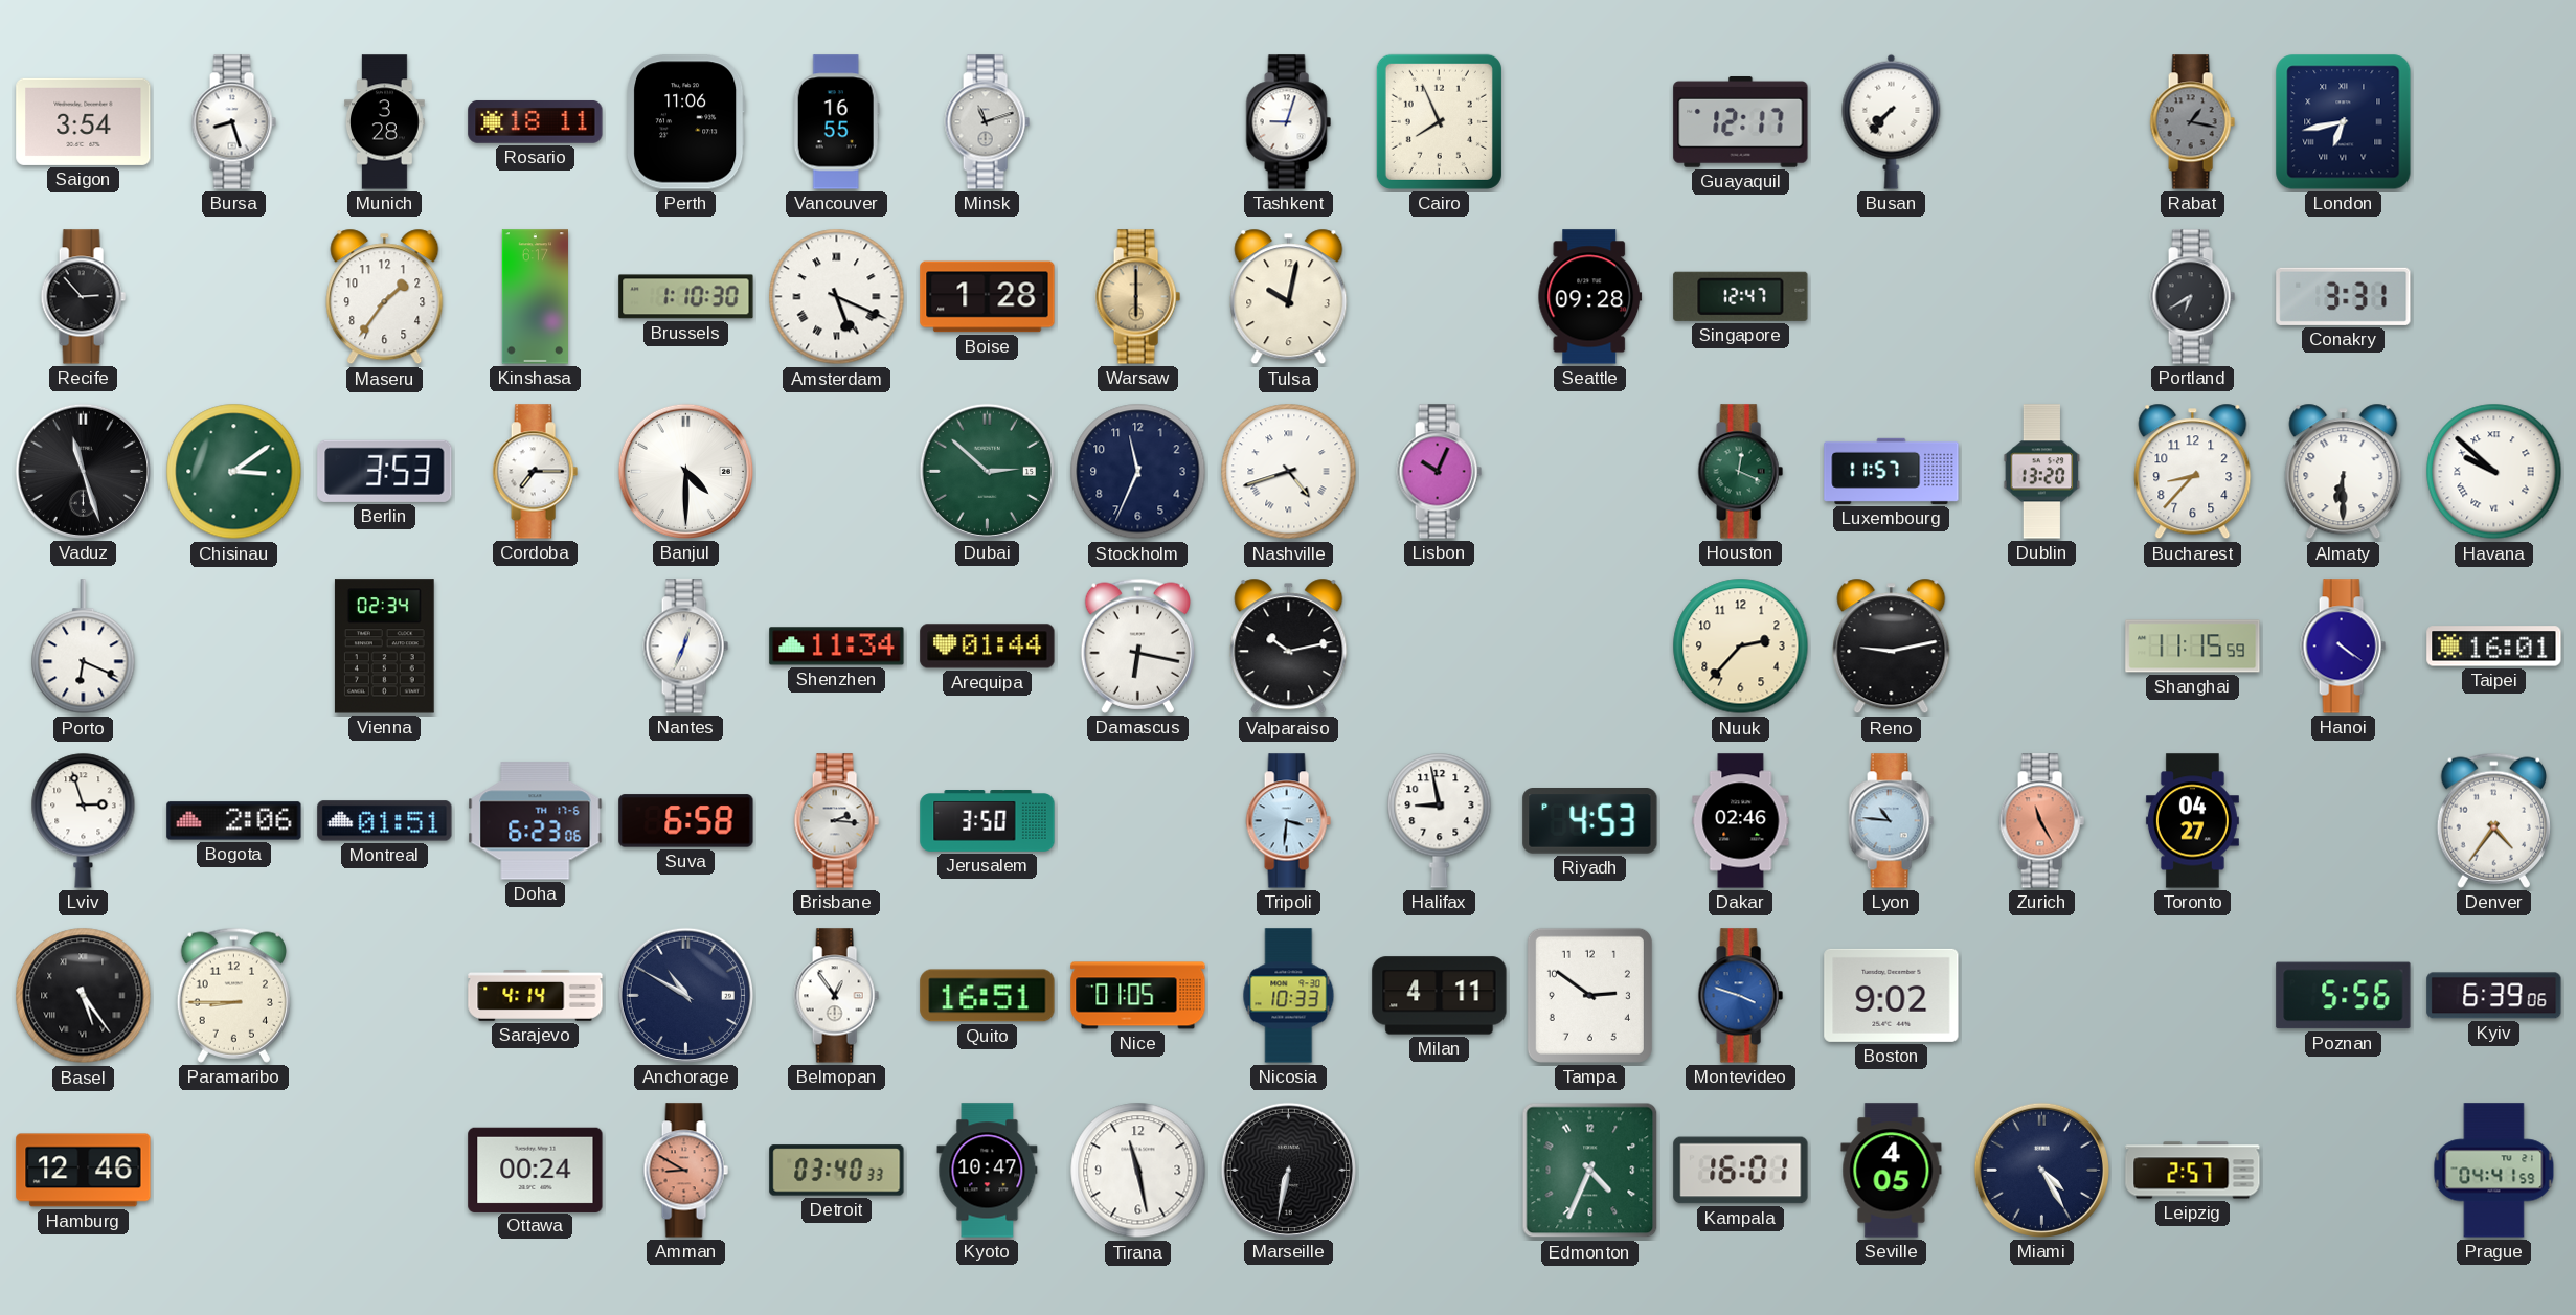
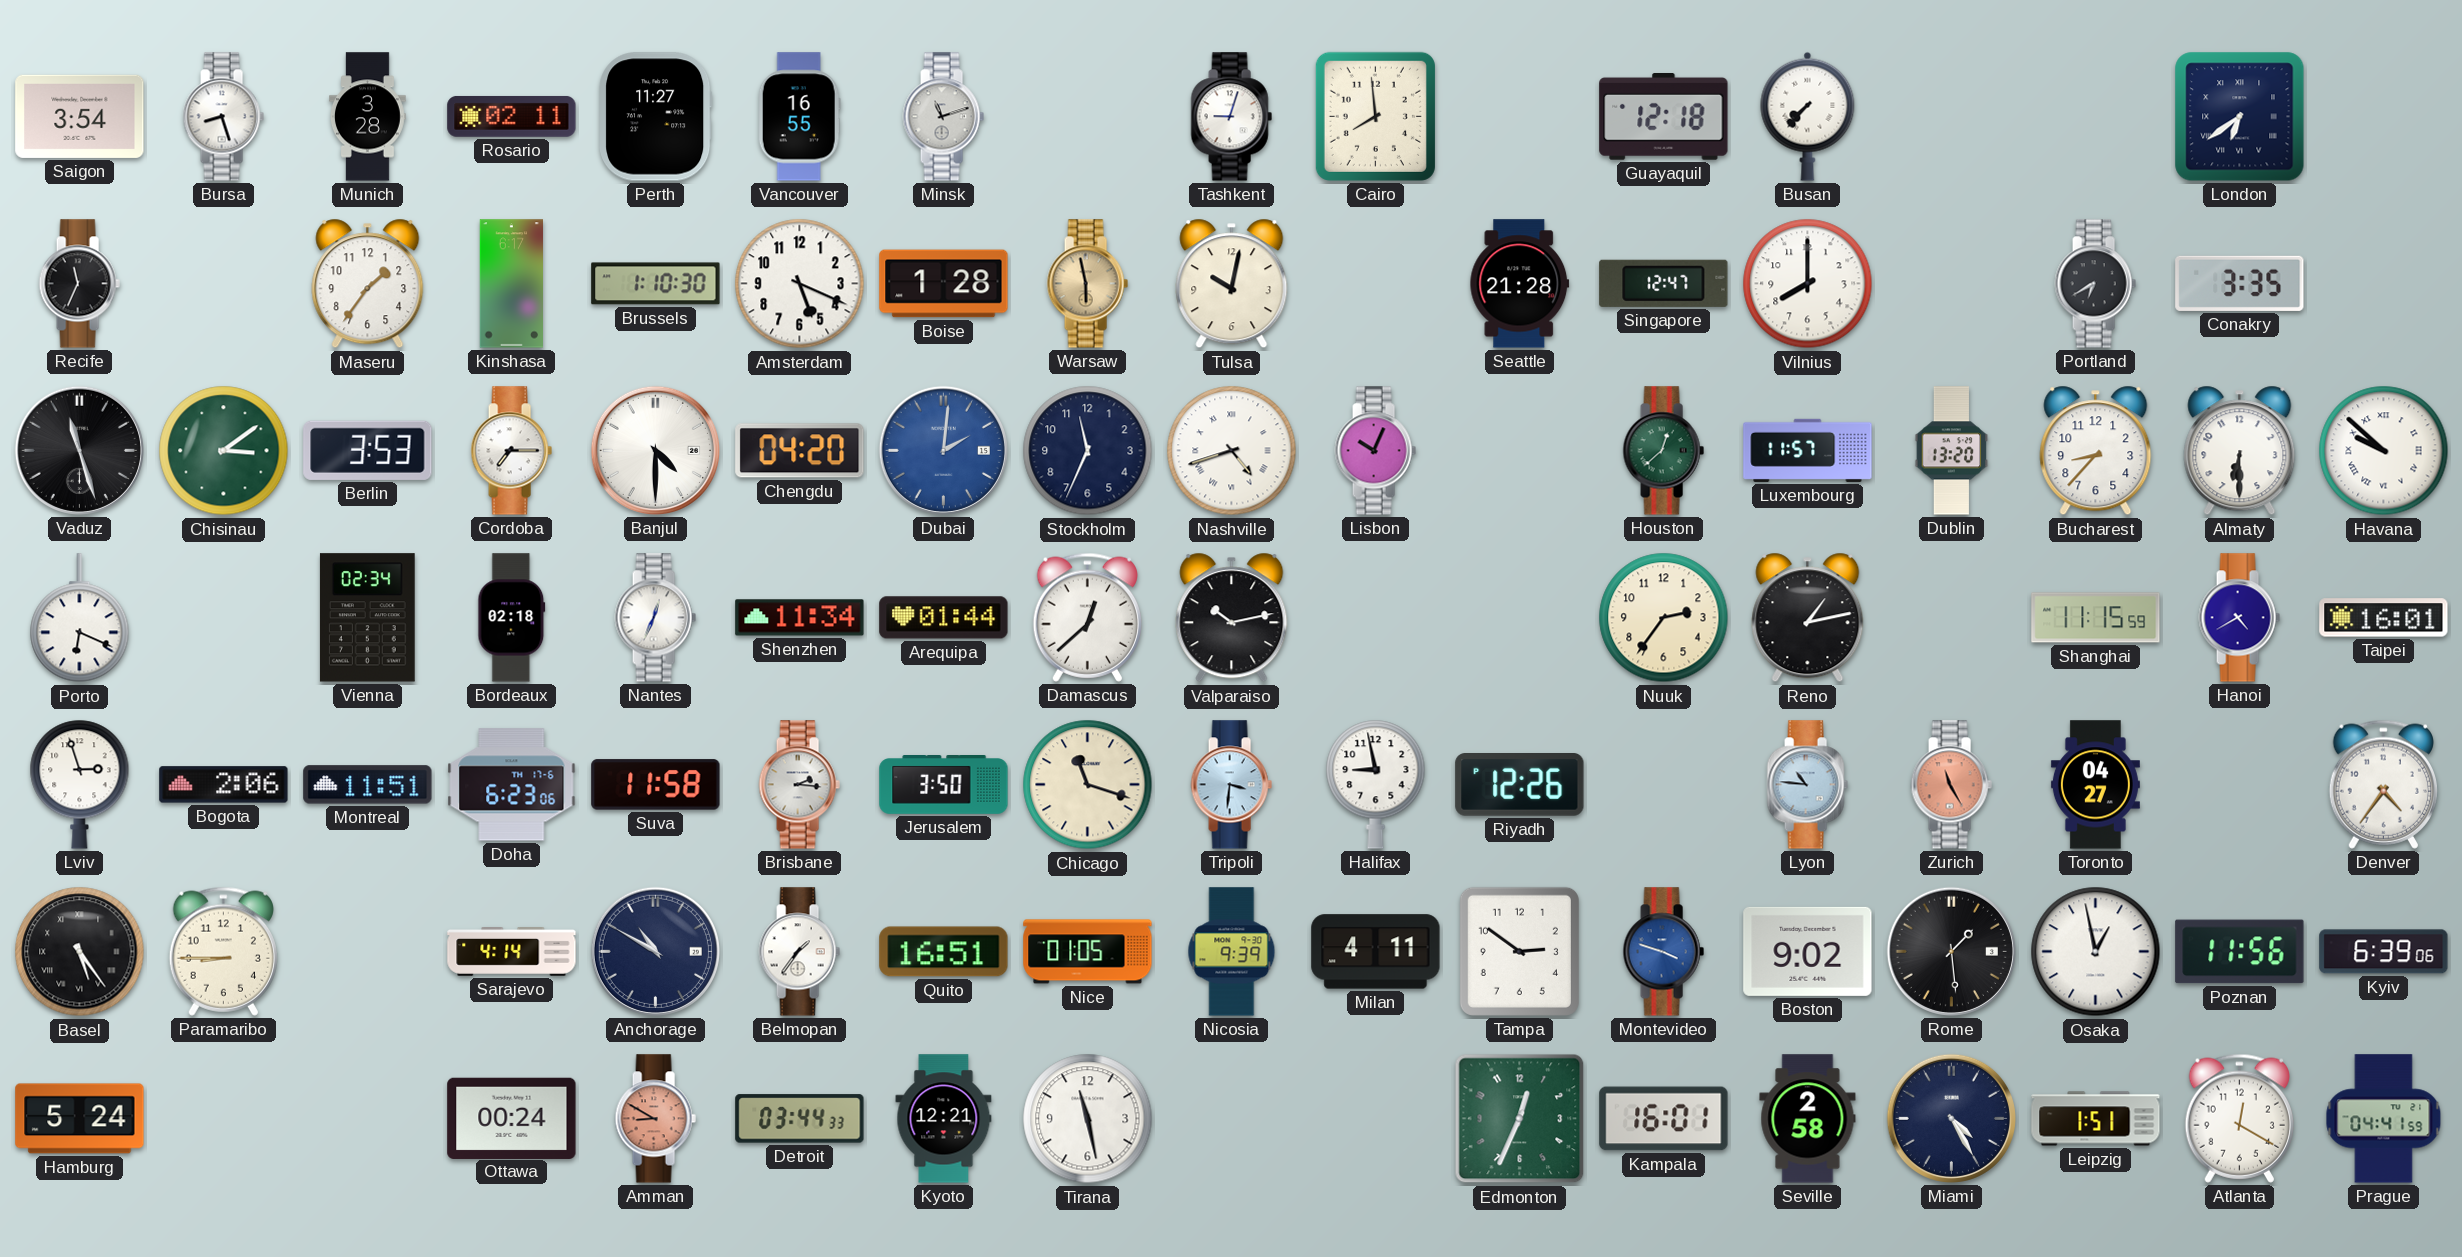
Rosario: 18:11 -> 02:11 (512, 117)
Perth: 11:06 -> 11:27 (656, 117)
Cairo: 7:56 -> 7:59 (1375, 116)
Guayaquil: 12:17 -> 12:18 (1664, 117)
Rabat: 1:17 -> none (2192, 122)
London: 6:43 -> 6:39 (2240, 117)
Recife: 2:53 -> 11:34 (79, 284)
Amsterdam numerals: Roman -> Arabic (800, 284)
Warsaw: 6:00 -> 5:58 (1087, 284)
Seattle: 09:28 -> 21:28 (1520, 284)
Vilnius: none -> 8:00 (1808, 284)
Conakry: 3:31 -> 3:35 (2240, 283)
Chengdu: none -> 04:20 (800, 451)
Dubai: 2:52 -> 2:01 (943, 450)
Dubai dial: green -> blue (943, 450)
Houston: 12:19 -> 12:38 (1663, 451)
Bordeaux: none -> 02:18 (512, 618)
Damascus: 6:17 -> 12:38 (1087, 617)
Nuuk: 2:37 -> 2:36 (1664, 618)
Reno: 9:13 -> 1:13 (1808, 618)
Hanoi: 4:21 -> 4:40 (2239, 618)
Montreal: 01:51 -> 11:51 (368, 785)
Suva: 6:58 -> 11:58 (656, 785)
Chicago: none -> 11:18 (1088, 785)
Riyadh: 4:53 -> 12:26 (1520, 785)
Dakar: 02:46 -> none (1741, 821)
Belmopan: 12:54 -> 1:36 (799, 952)
Nicosia: 10:33 -> 9:39 (1232, 952)
Rome: none -> 1:29 (1951, 951)
Osaka: none -> 12:58 (2096, 952)
Poznan: 5:56 -> 11:56 (2240, 952)
Hamburg: 12:46 -> 5:24 (80, 1119)
Detroit: 03:40 -> 03:44 (800, 1119)
Kyoto: 10:47 -> 12:21 (944, 1119)
Marseille: 6:32 -> none (1288, 1170)
Edmonton: 4:34 -> 12:34 (1520, 1119)
Seville: 4:05 -> 2:58 (1808, 1119)
Leipzig: 2:57 -> 1:51 (2096, 1119)
Atlanta: none -> 12:20 (2239, 1118)
